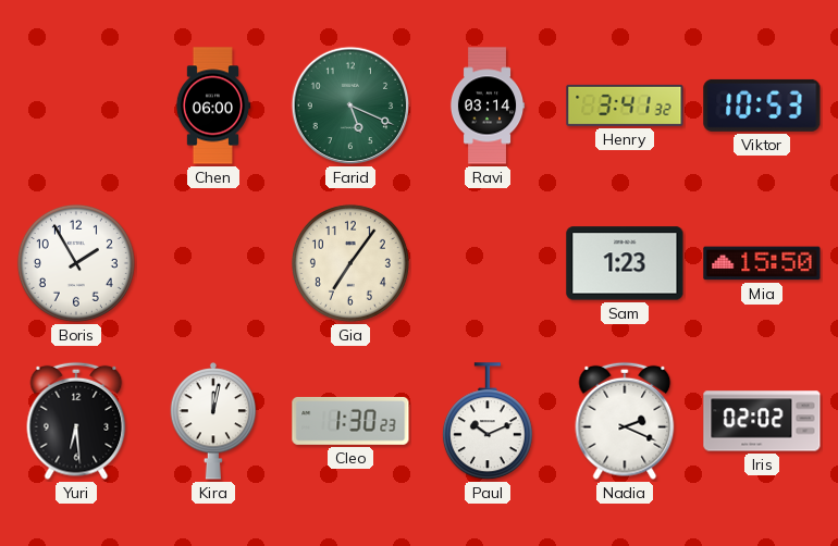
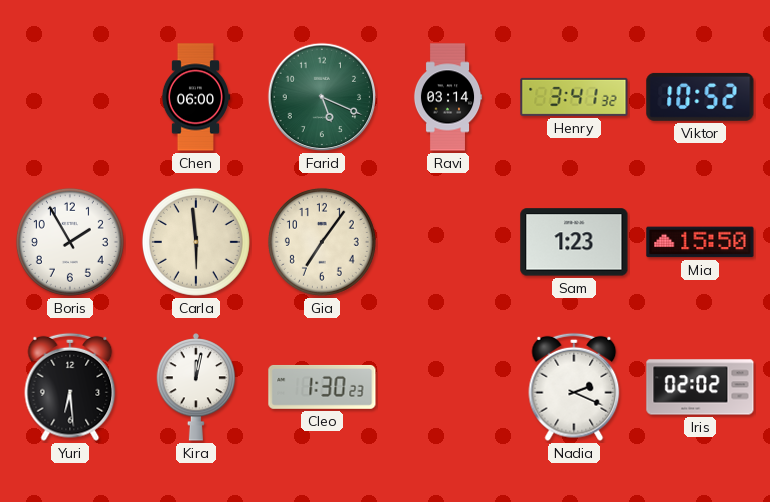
Viktor: 10:53 -> 10:52 (700, 97)
Carla: none -> 5:59 (196, 242)
Paul: 10:11 -> none (488, 422)
